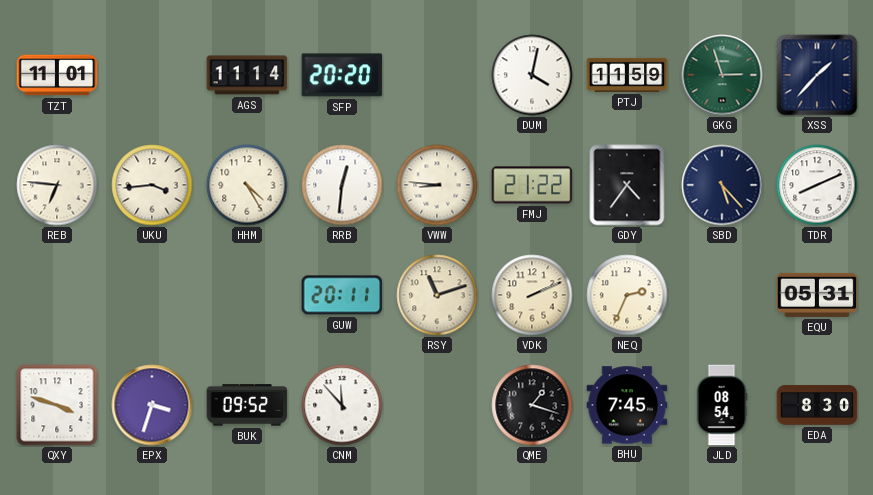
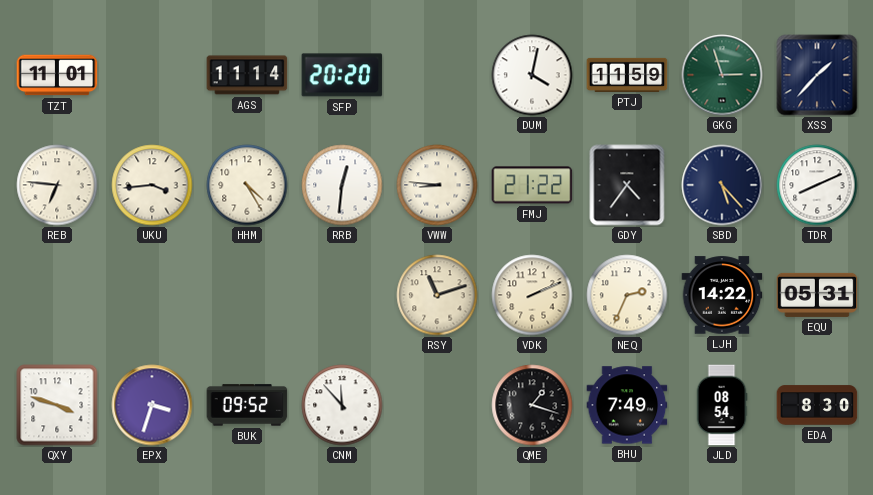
GUW: 20:11 -> none (342, 295)
LJH: none -> 14:22 (722, 295)
BHU: 7:45 -> 7:49 (627, 405)
